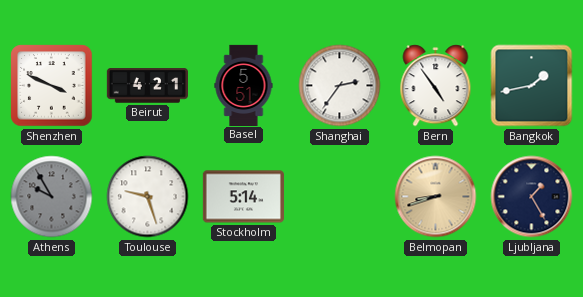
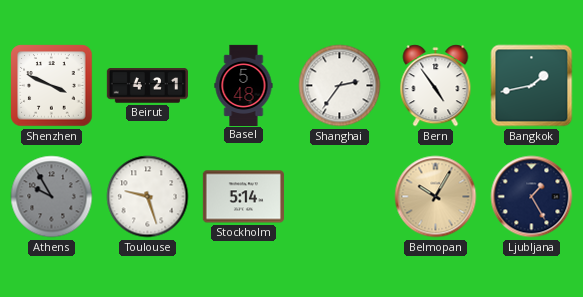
Basel: 5:51 -> 5:48 (244, 85)
Belmopan: 8:42 -> 10:05 (436, 197)
